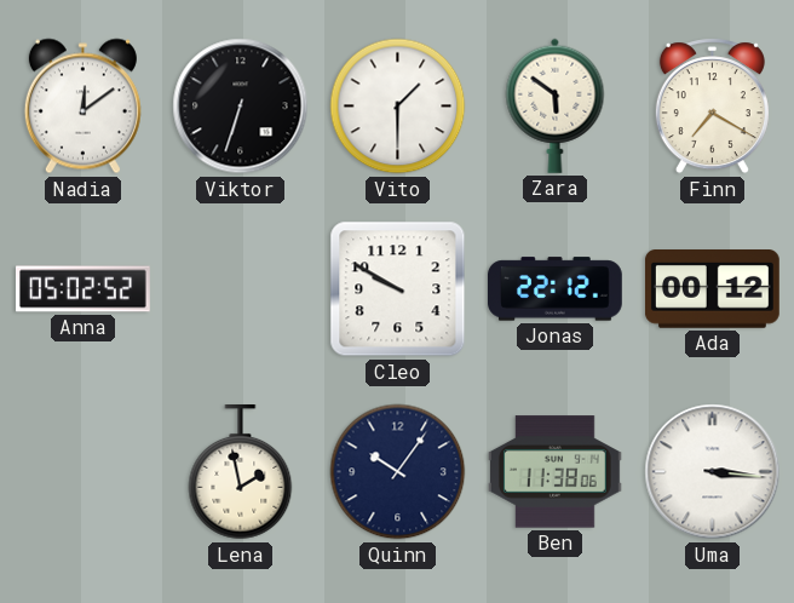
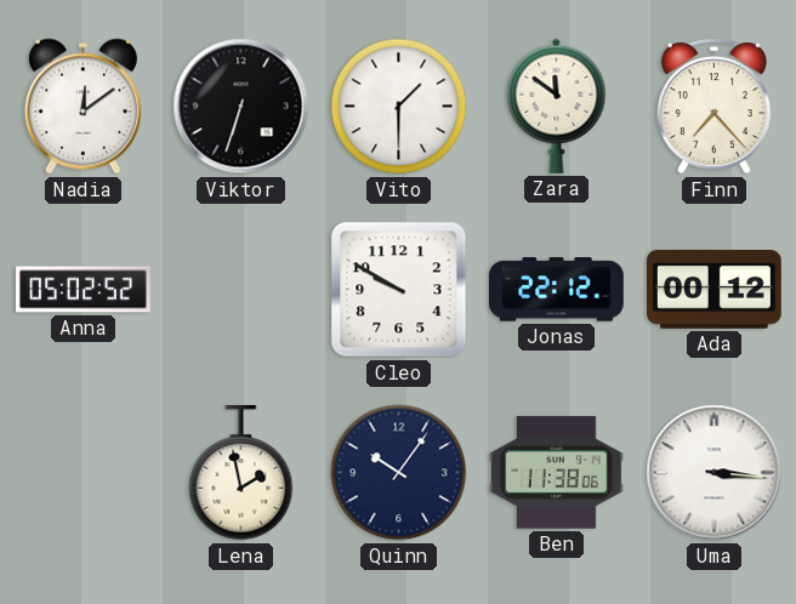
Zara: 5:51 -> 11:51 (557, 106)
Finn: 7:20 -> 7:23 (713, 107)
